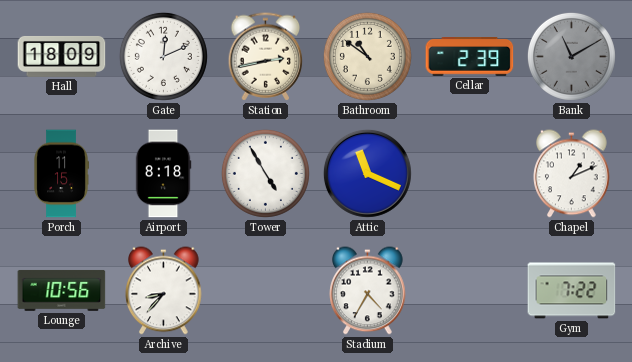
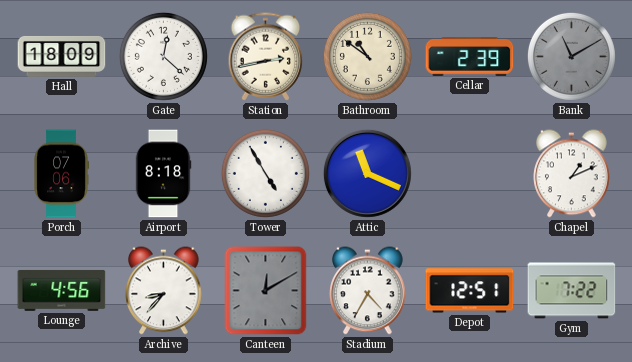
Gate: 12:11 -> 12:22 (163, 56)
Porch: 11:15 -> 07:06 (61, 174)
Lounge: 10:56 -> 4:56 (62, 290)
Canteen: none -> 12:10 (266, 291)
Depot: none -> 12:51 (470, 291)
